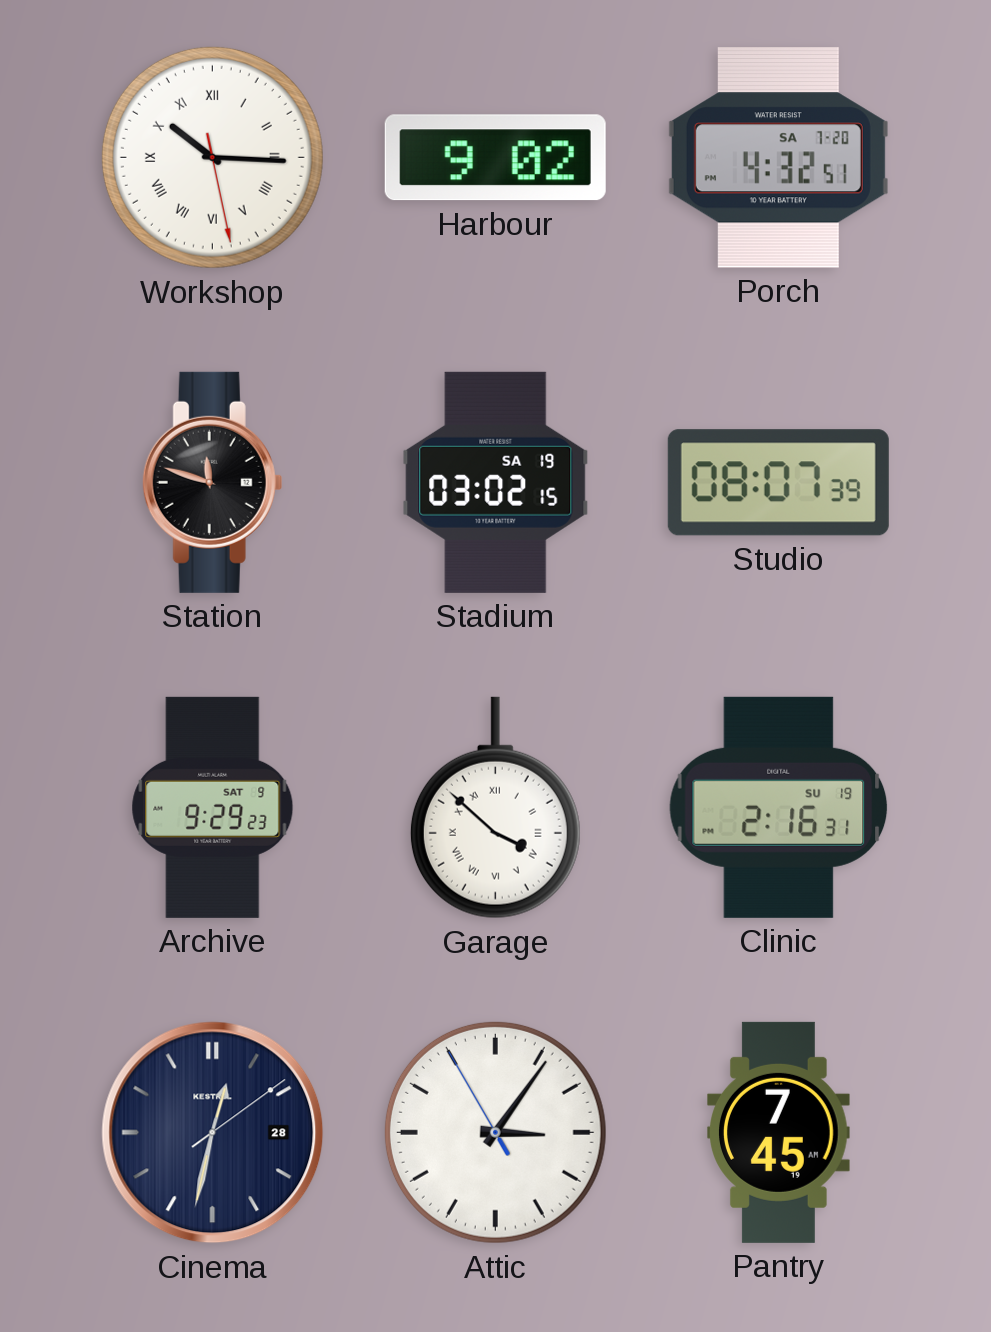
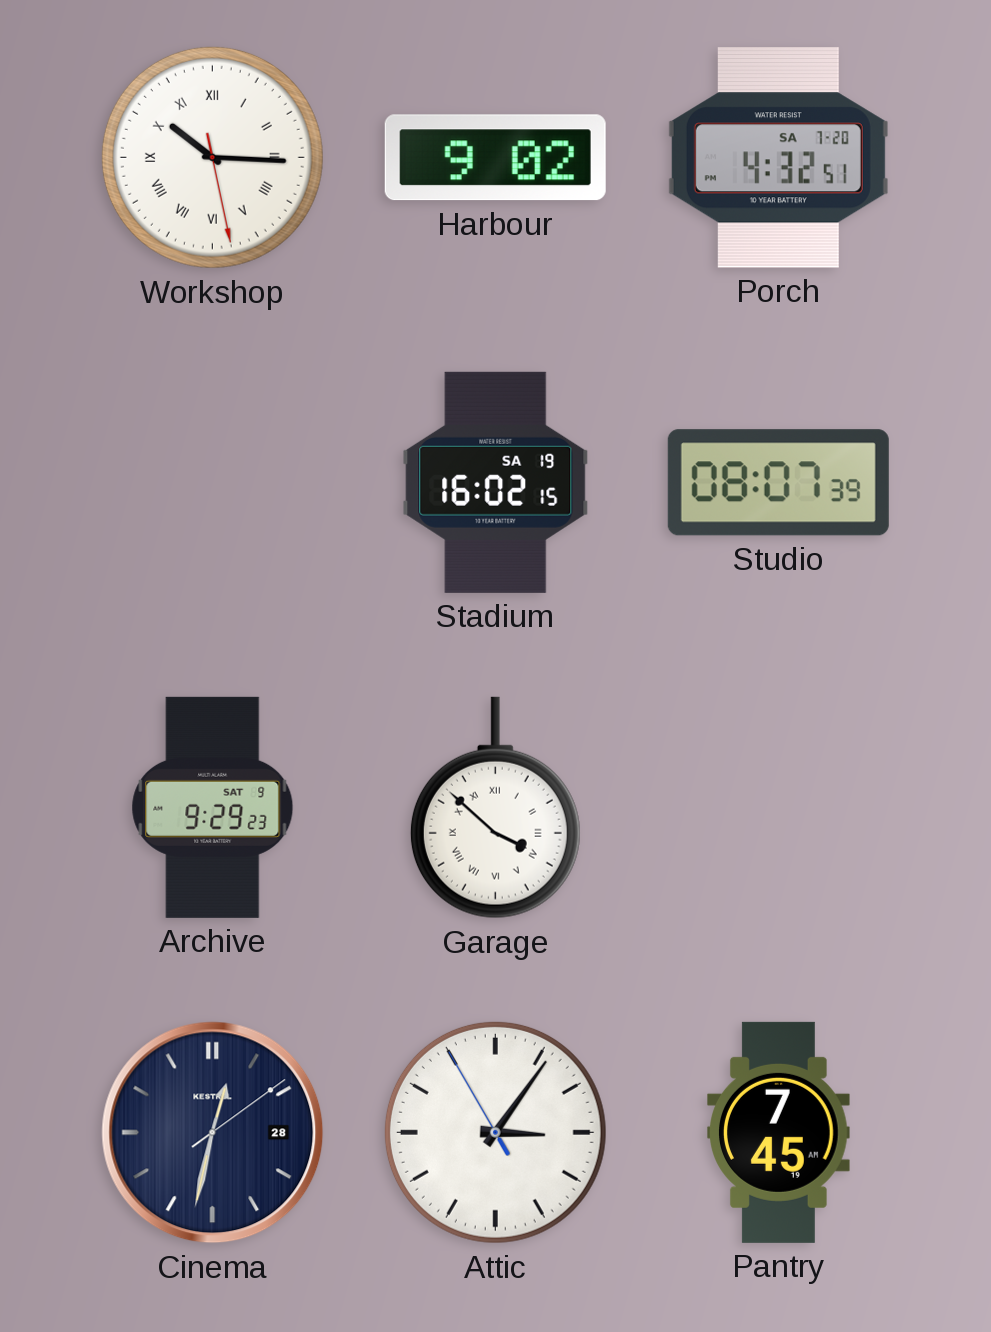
Station: 11:48 -> none (213, 482)
Stadium: 03:02 -> 16:02 (496, 482)
Clinic: 2:16 -> none (779, 807)
